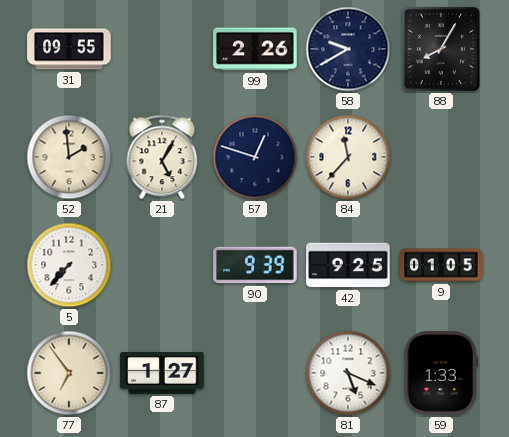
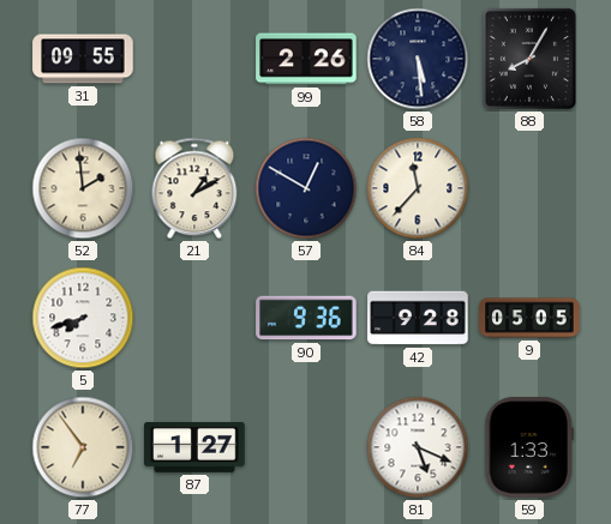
58: 9:40 -> 5:29 (418, 59)
21: 5:05 -> 1:10 (194, 188)
57: 12:48 -> 12:50 (306, 188)
5: 7:37 -> 7:42 (83, 318)
90: 9:39 -> 9:36 (306, 318)
42: 9:25 -> 9:28 (418, 318)
9: 01:05 -> 05:05 (529, 318)
